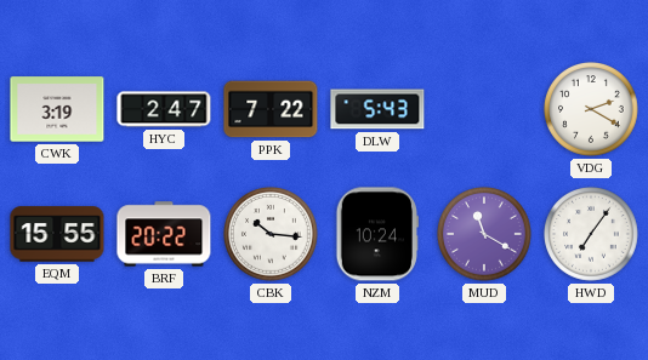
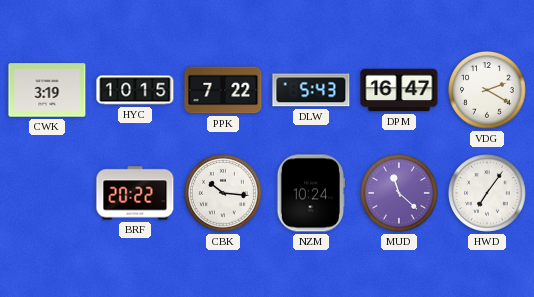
HYC: 2:47 -> 10:15 (135, 90)
DPM: none -> 16:47 (399, 90)
EQM: 15:55 -> none (57, 234)
MUD: 11:20 -> 11:22 (400, 194)
